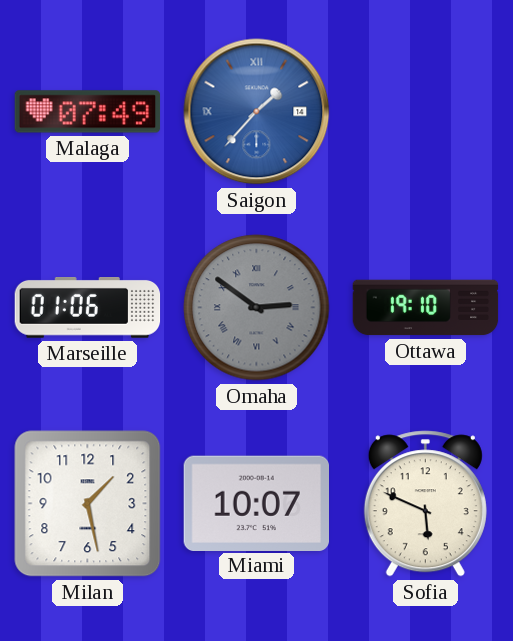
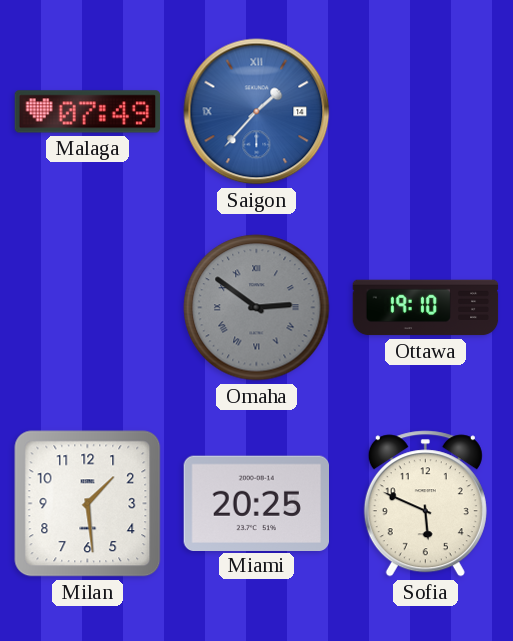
Marseille: 01:06 -> none (88, 308)
Milan: 1:28 -> 1:29 (88, 504)
Miami: 10:07 -> 20:25 (256, 503)
